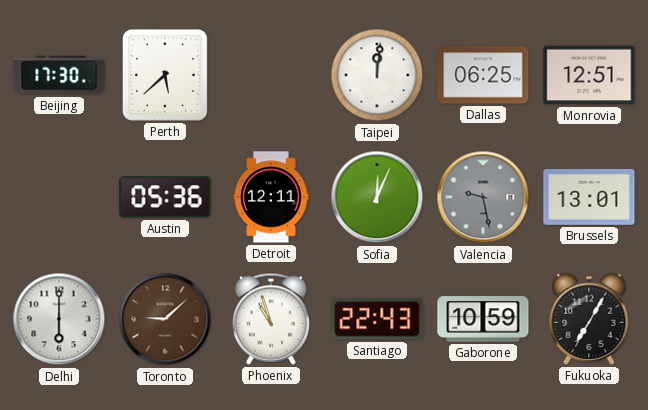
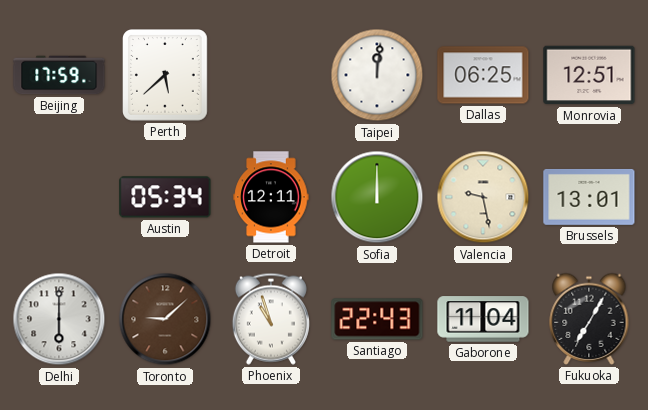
Beijing: 17:30 -> 17:59 (59, 75)
Austin: 05:36 -> 05:34 (165, 197)
Sofia: 12:04 -> 12:00 (377, 197)
Valencia dial: grey -> cream (483, 197)
Gaborone: 10:59 -> 11:04 (483, 319)
